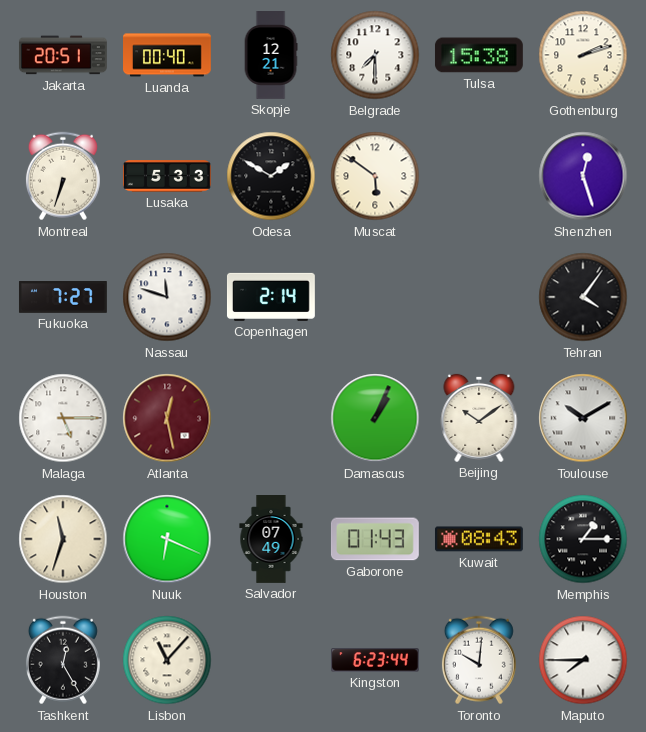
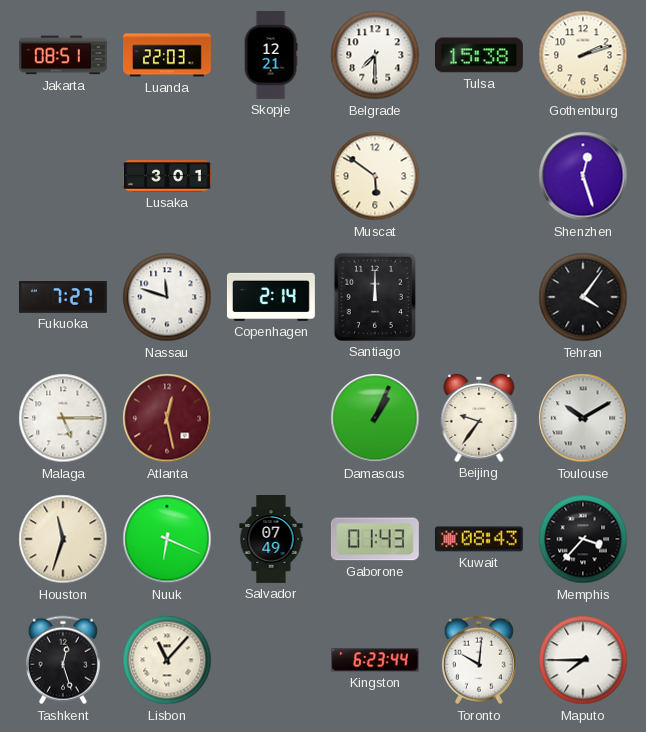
Jakarta: 20:51 -> 08:51 (63, 55)
Luanda: 00:40 -> 22:03 (168, 55)
Montreal: 6:33 -> none (63, 176)
Lusaka: 5:33 -> 3:01 (167, 176)
Odesa: 1:50 -> none (271, 176)
Santiago: none -> 12:00 (375, 297)
Beijing: 10:09 -> 9:36 (479, 418)
Memphis: 1:15 -> 3:37 (583, 539)
Tashkent: 12:25 -> 12:27 (63, 660)
